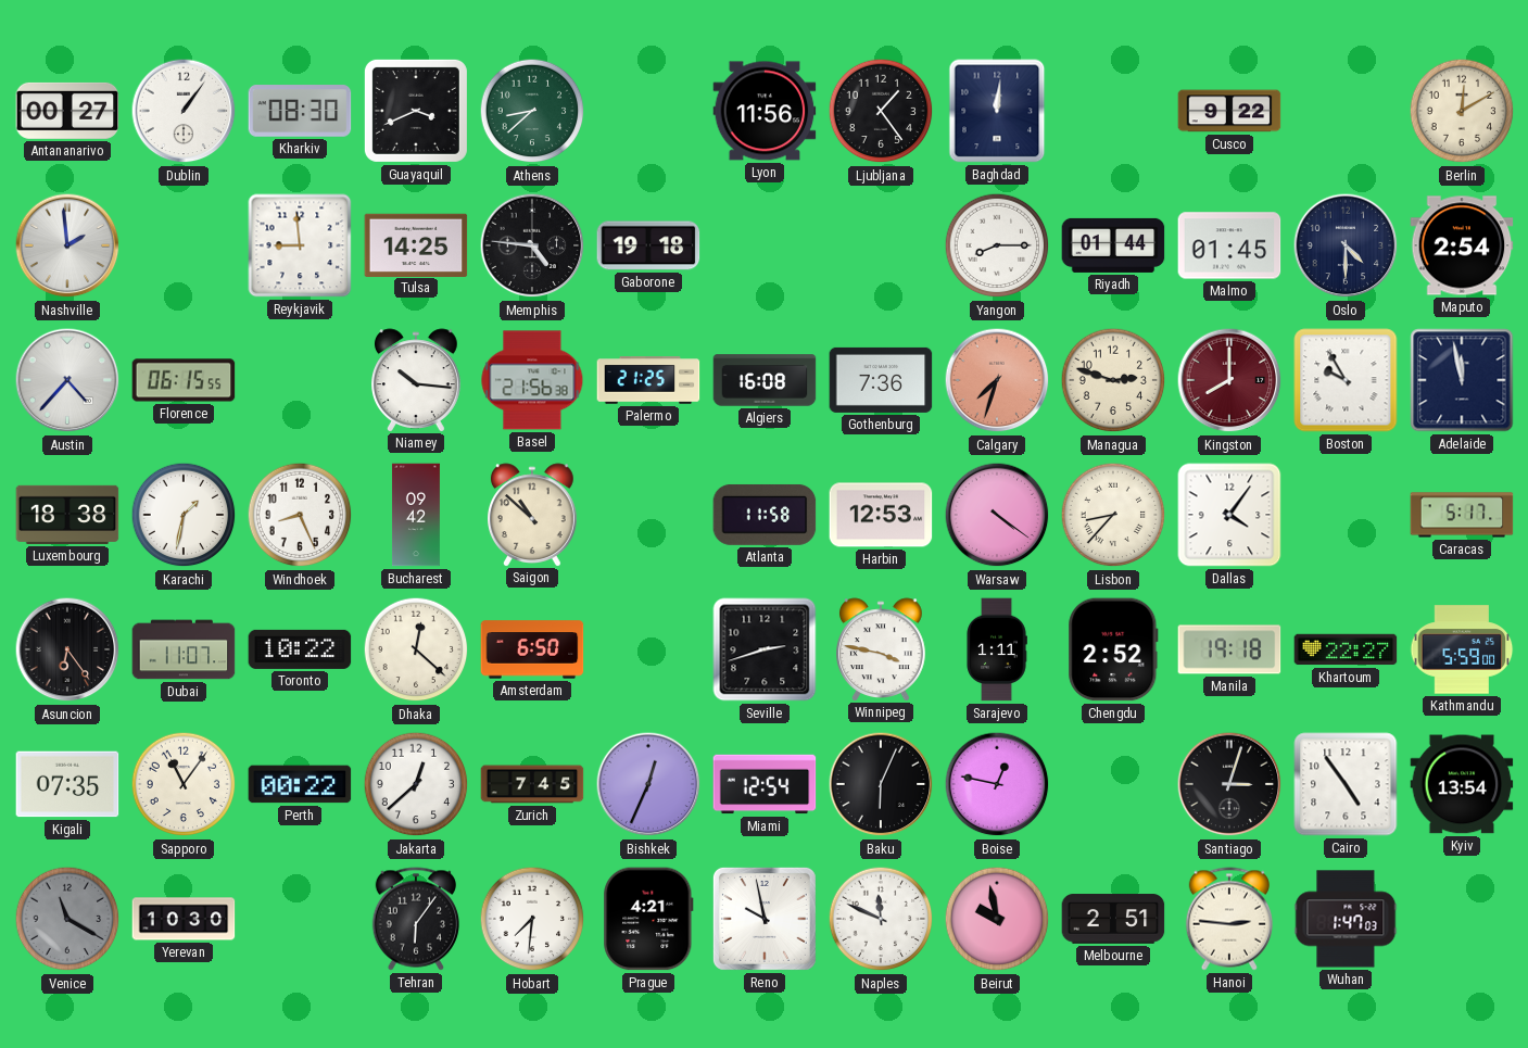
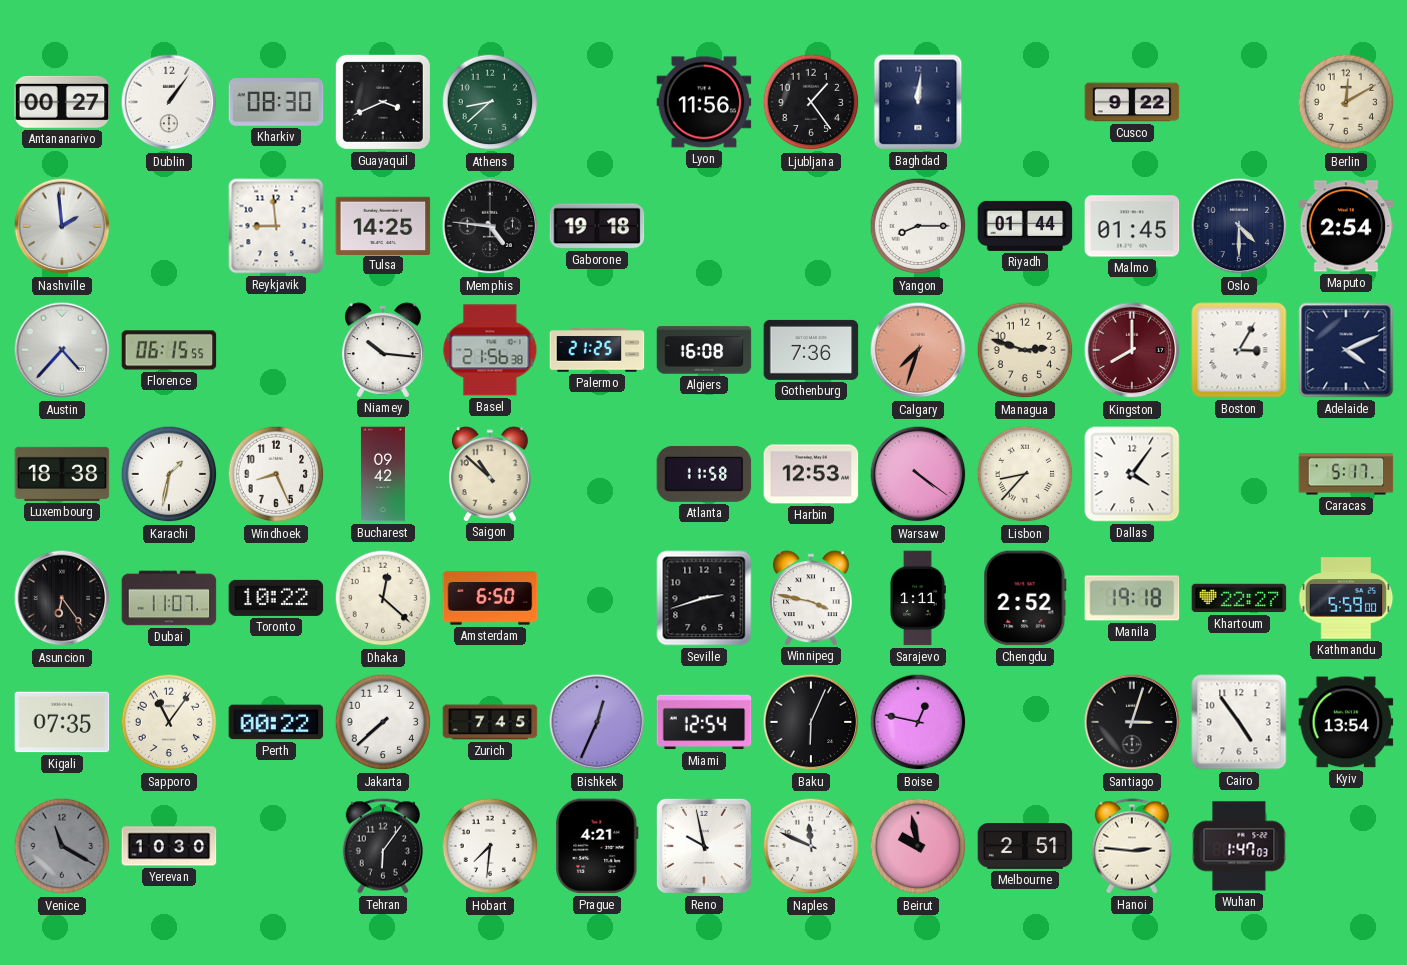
Boston: 9:55 -> 3:05 (1239, 350)
Adelaide: 11:58 -> 4:11 (1346, 350)
Jakarta: 12:38 -> 7:38 (383, 722)
